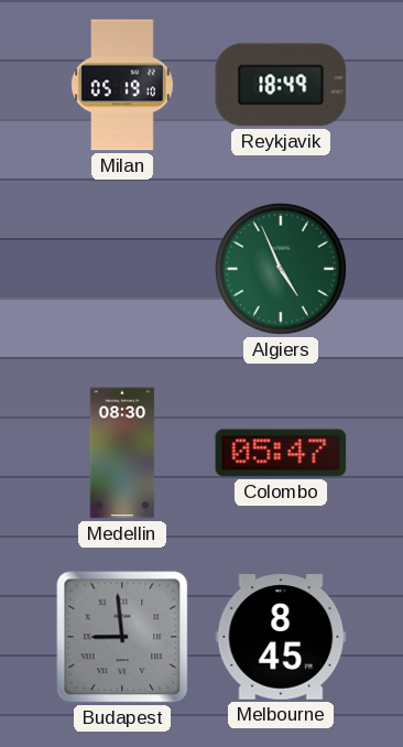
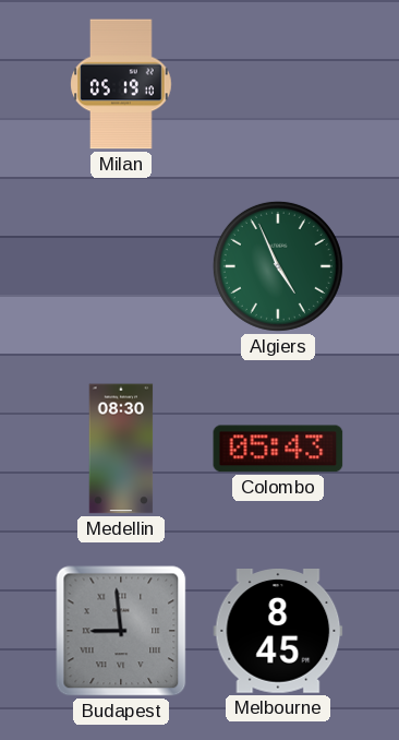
Reykjavik: 18:49 -> none (281, 85)
Colombo: 05:47 -> 05:43 (278, 449)
